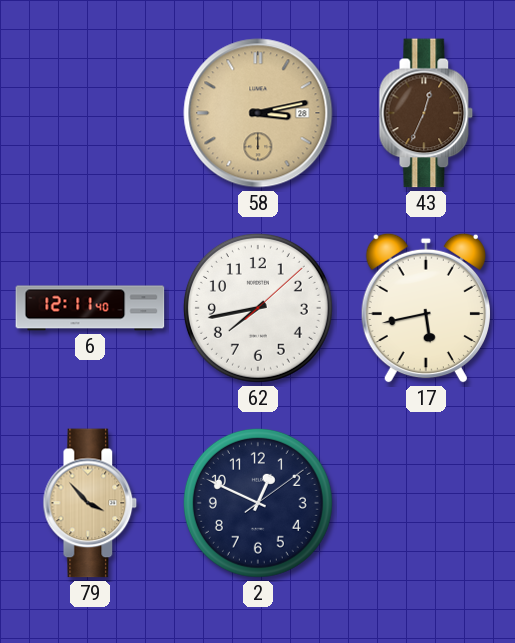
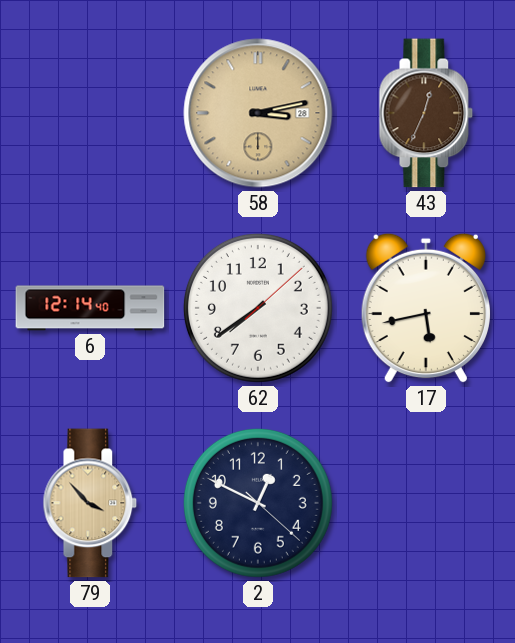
6: 12:11 -> 12:14 (90, 308)
62: 7:43 -> 7:39 (258, 308)
2: 12:49:09 -> 12:49:22 (258, 503)
